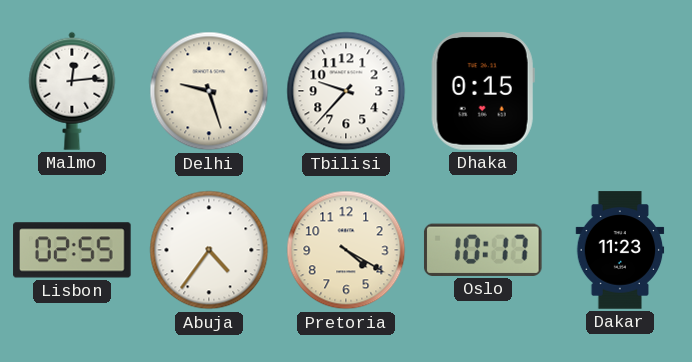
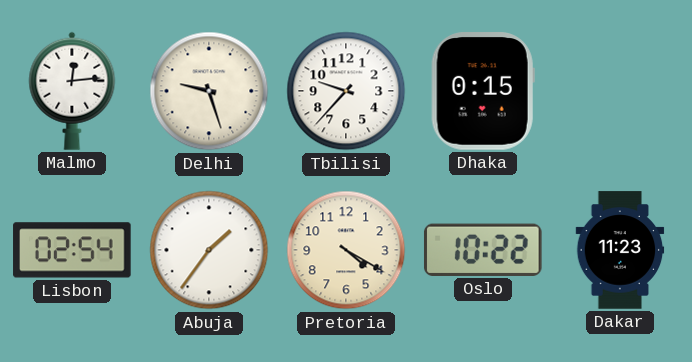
Lisbon: 02:55 -> 02:54 (72, 250)
Abuja: 4:36 -> 1:36 (209, 250)
Oslo: 10:17 -> 10:22 (483, 250)
